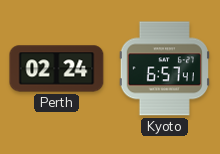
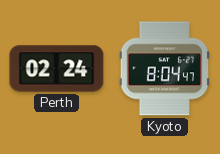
Kyoto: 6:57 -> 8:04 (164, 69)
